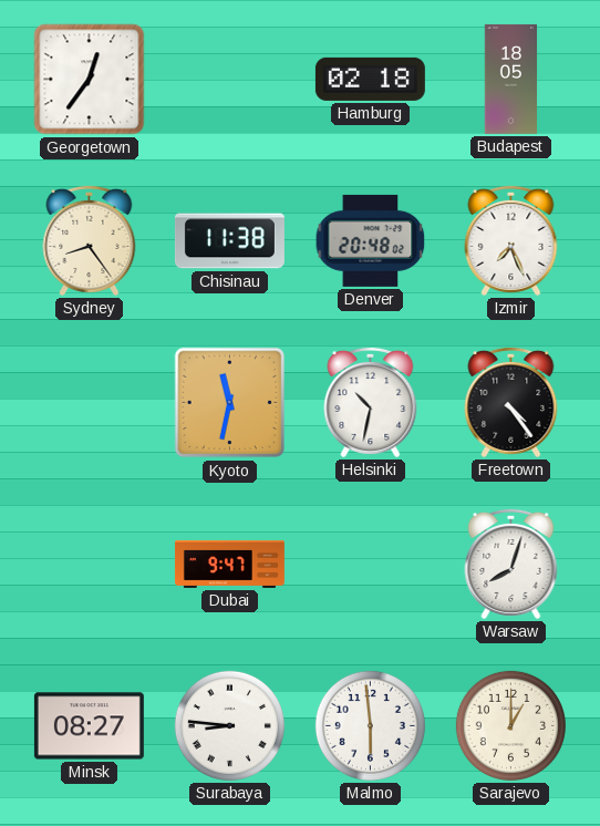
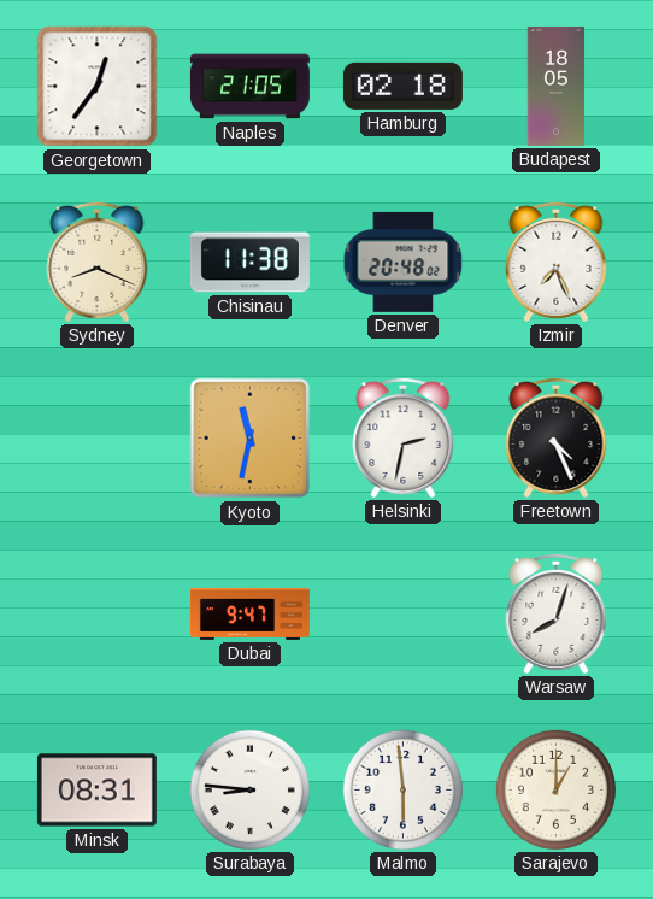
Naples: none -> 21:05 (249, 87)
Sydney: 8:24 -> 8:19 (98, 262)
Helsinki: 10:32 -> 2:32 (404, 437)
Freetown: 4:24 -> 4:26 (557, 437)
Minsk: 08:27 -> 08:31 (96, 791)
